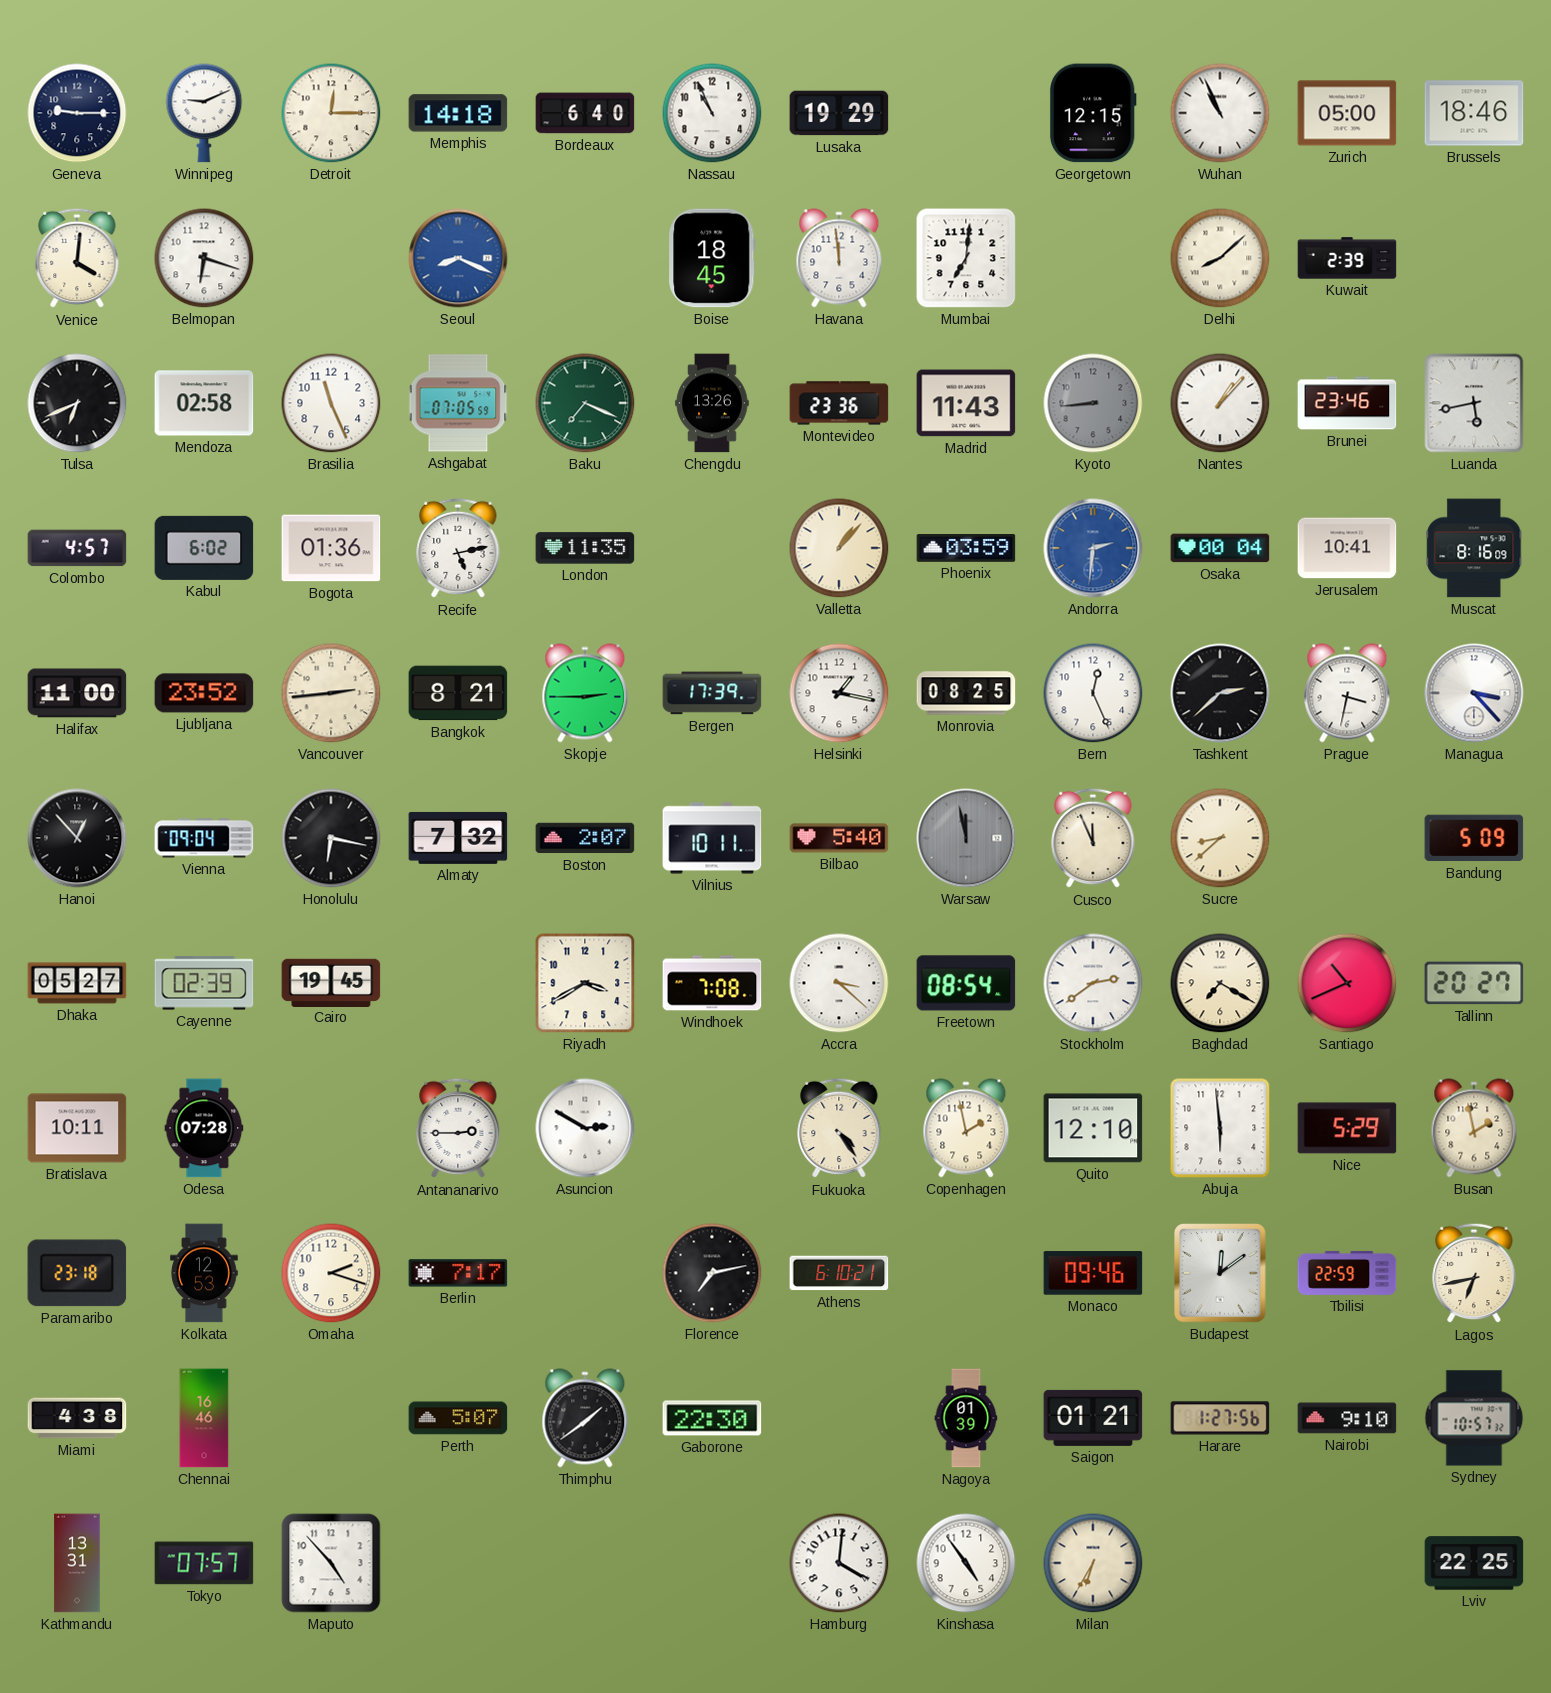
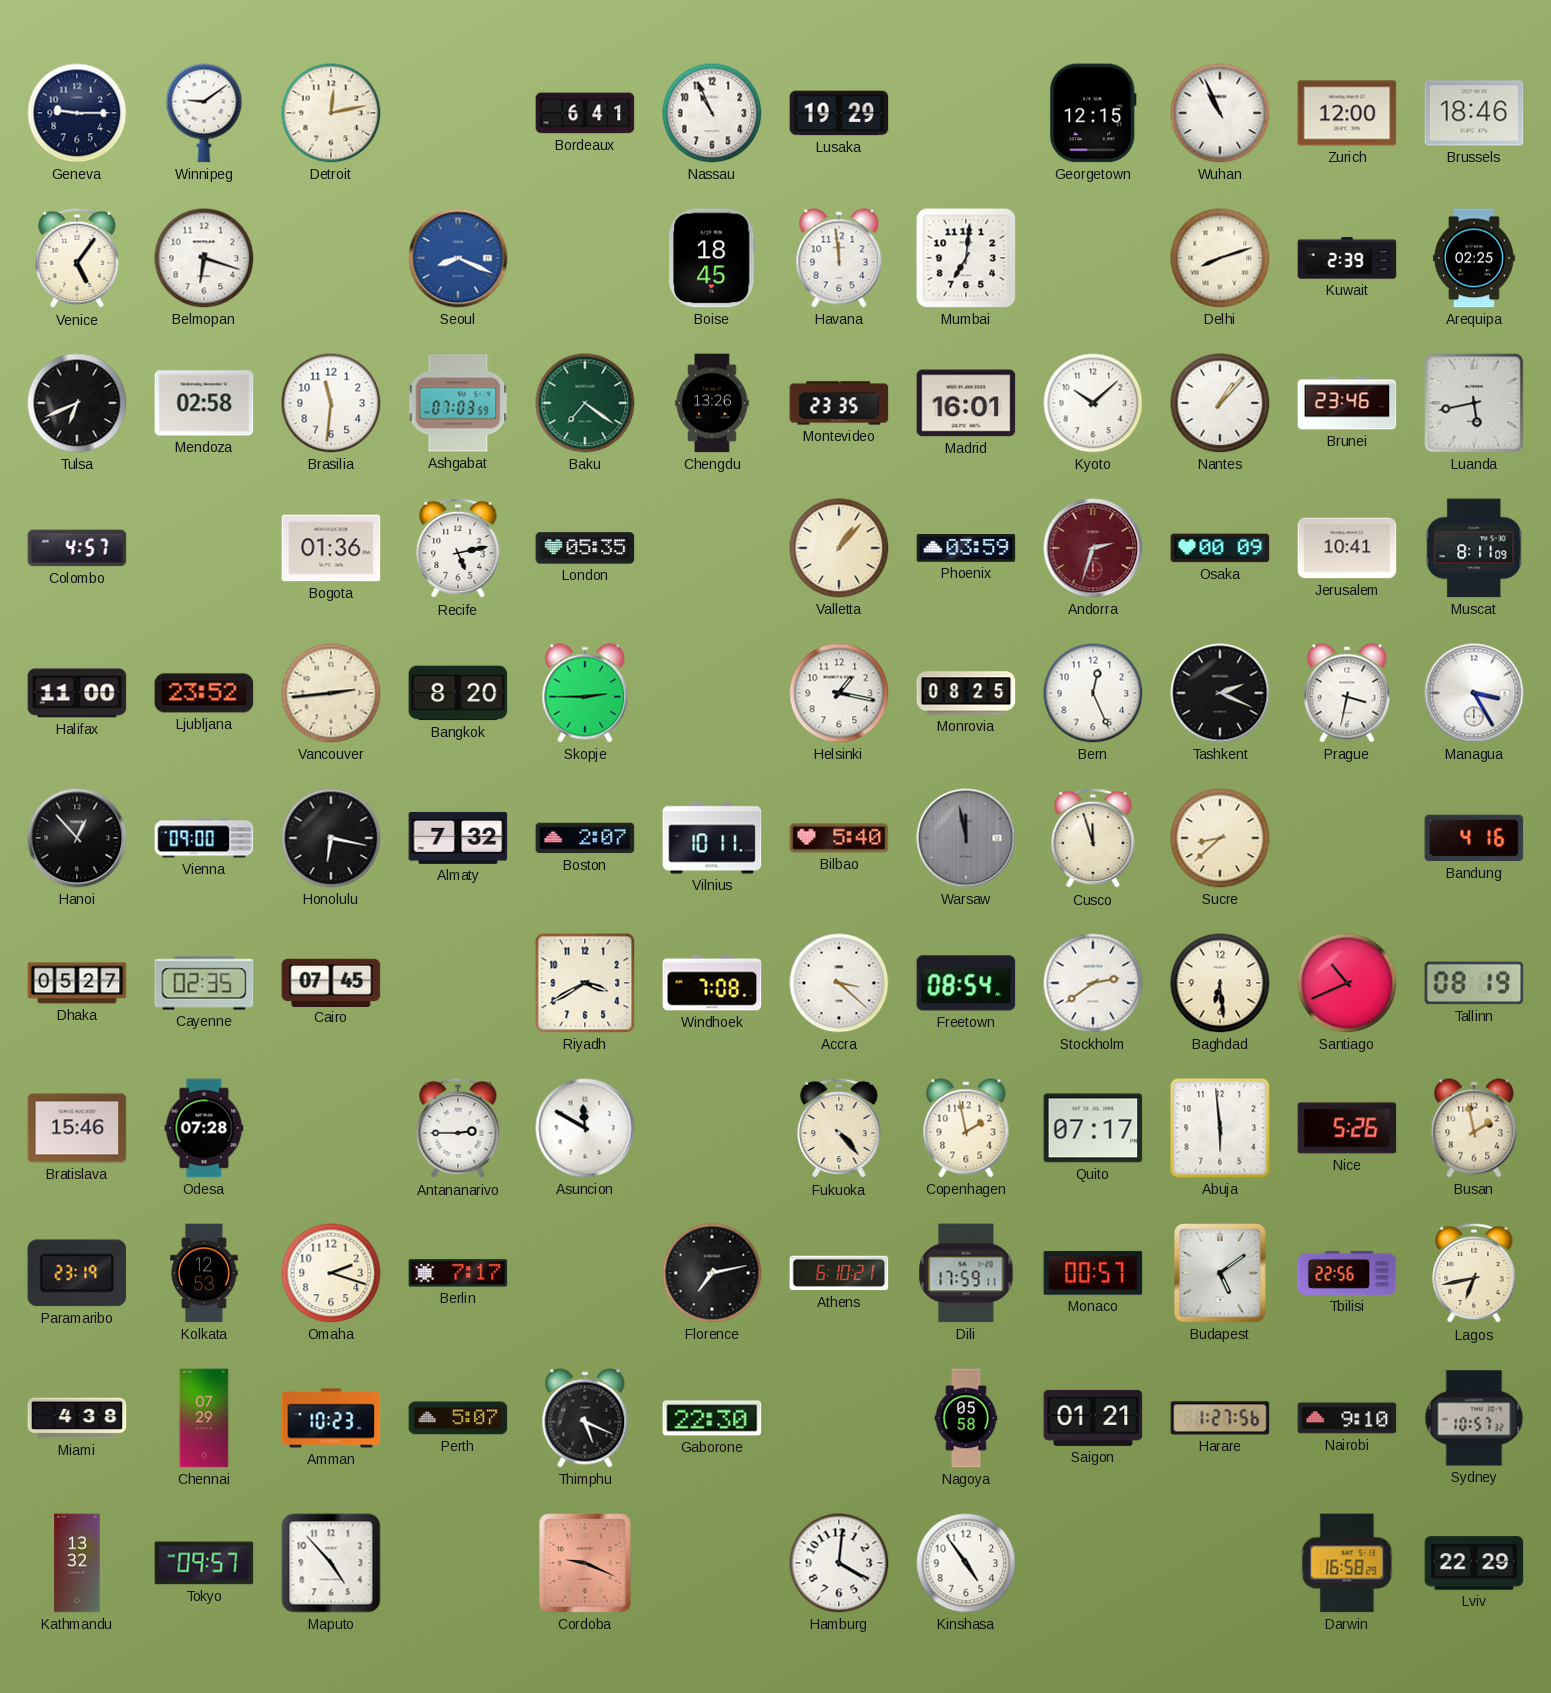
Winnipeg: 9:11 -> 9:09 (204, 113)
Detroit: 12:15 -> 12:13 (331, 113)
Memphis: 14:18 -> none (458, 113)
Bordeaux: 6:40 -> 6:41 (585, 113)
Zurich: 05:00 -> 12:00 (1347, 113)
Venice: 4:01 -> 5:06 (77, 258)
Delhi: 8:08 -> 8:12 (1220, 258)
Arequipa: none -> 02:25 (1474, 258)
Brasilia: 11:26 -> 11:31 (331, 403)
Ashgabat: 07:05 -> 07:03 (458, 403)
Baku: 7:19 -> 7:21 (585, 403)
Montevideo: 23:36 -> 23:35 (839, 403)
Madrid: 11:43 -> 16:01 (966, 403)
Kyoto: 8:44 -> 10:08 (1093, 403)
Kyoto dial: grey -> white (1093, 403)
Kabul: 6:02 -> none (204, 548)
London: 11:35 -> 05:35 (585, 548)
Andorra: 2:31 -> 2:33 (1093, 548)
Andorra dial: blue -> burgundy (1093, 548)
Osaka: 00:04 -> 00:09 (1220, 548)
Muscat: 8:16 -> 8:11 (1474, 548)
Bangkok: 8:21 -> 8:20 (458, 693)
Bergen: 17:39 -> none (712, 693)
Tashkent: 2:38 -> 2:19 (1220, 693)
Managua: 3:23 -> 3:25 (1474, 693)
Vienna: 09:04 -> 09:00 (204, 838)
Cusco: 11:56 -> 11:57 (1093, 838)
Bandung: 5:09 -> 4:16 (1474, 838)
Cayenne: 02:39 -> 02:35 (204, 983)
Cairo: 19:45 -> 07:45 (331, 982)
Baghdad: 7:20 -> 6:29 (1220, 983)
Tallinn: 20:27 -> 08:19 (1474, 983)
Bratislava: 10:11 -> 15:46 (77, 1128)
Asuncion: 2:50 -> 11:50 (585, 1128)
Fukuoka: 4:24 -> 4:23 (839, 1128)
Quito: 12:10 -> 07:17 (1093, 1128)
Nice: 5:29 -> 5:26 (1347, 1128)
Paramaribo: 23:18 -> 23:19 (77, 1273)
Dili: none -> 17:59 (966, 1273)
Monaco: 09:46 -> 00:57 (1093, 1273)
Budapest: 12:09 -> 5:09 (1220, 1273)
Tbilisi: 22:59 -> 22:56 (1347, 1273)
Chennai: 16:46 -> 07:29 (204, 1418)
Amman: none -> 10:23 (331, 1418)
Thimphu: 1:39 -> 5:19 (585, 1418)
Nagoya: 01:39 -> 05:58 (966, 1418)
Kathmandu: 13:31 -> 13:32 (77, 1563)
Tokyo: 07:57 -> 09:57 (204, 1563)
Cordoba: none -> 9:19 (585, 1563)
Milan: 6:35 -> none (1093, 1563)
Darwin: none -> 16:58 (1347, 1563)
Lviv: 22:25 -> 22:29 (1474, 1563)
